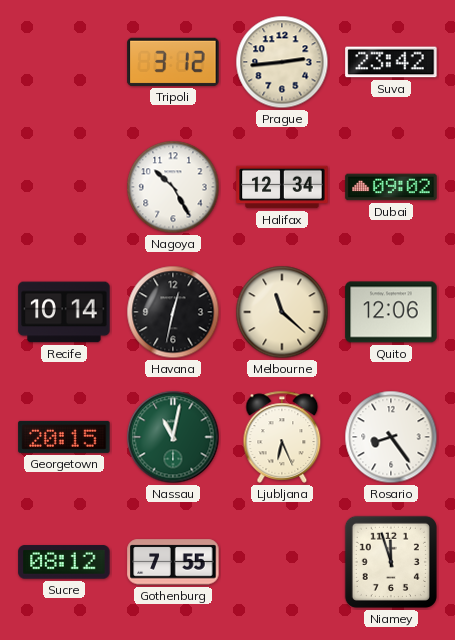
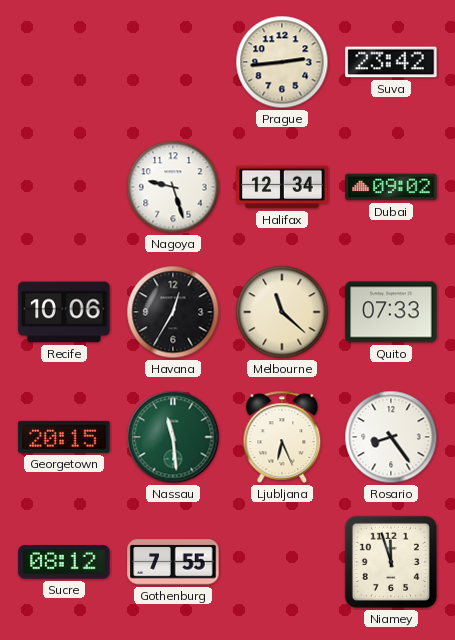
Tripoli: 3:12 -> none (173, 62)
Nagoya: 10:25 -> 9:27 (173, 187)
Recife: 10:14 -> 10:06 (64, 312)
Havana: 12:32 -> 12:35 (173, 312)
Quito: 12:06 -> 07:33 (391, 312)
Nassau: 11:02 -> 11:29 (173, 437)
